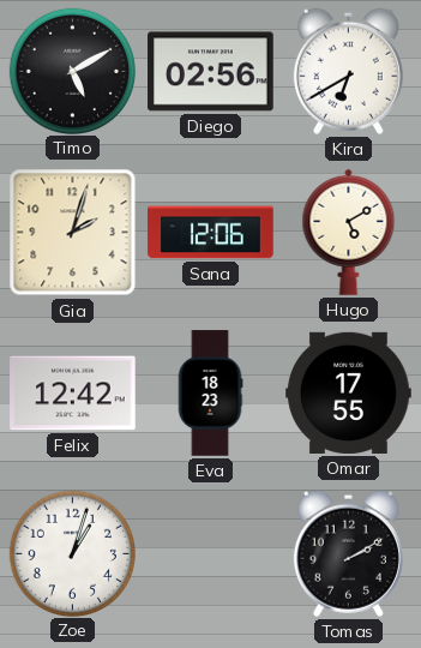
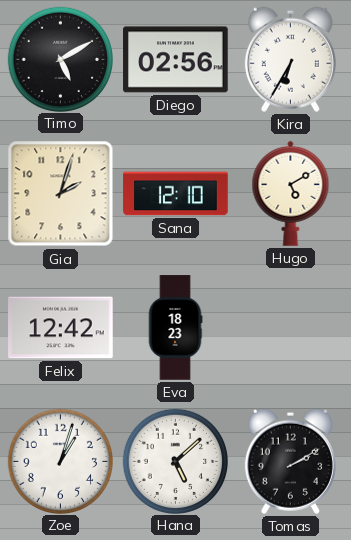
Kira: 6:40 -> 6:35 (290, 59)
Sana: 12:06 -> 12:10 (176, 194)
Omar: 17:55 -> none (349, 392)
Hana: none -> 5:08 (175, 461)
